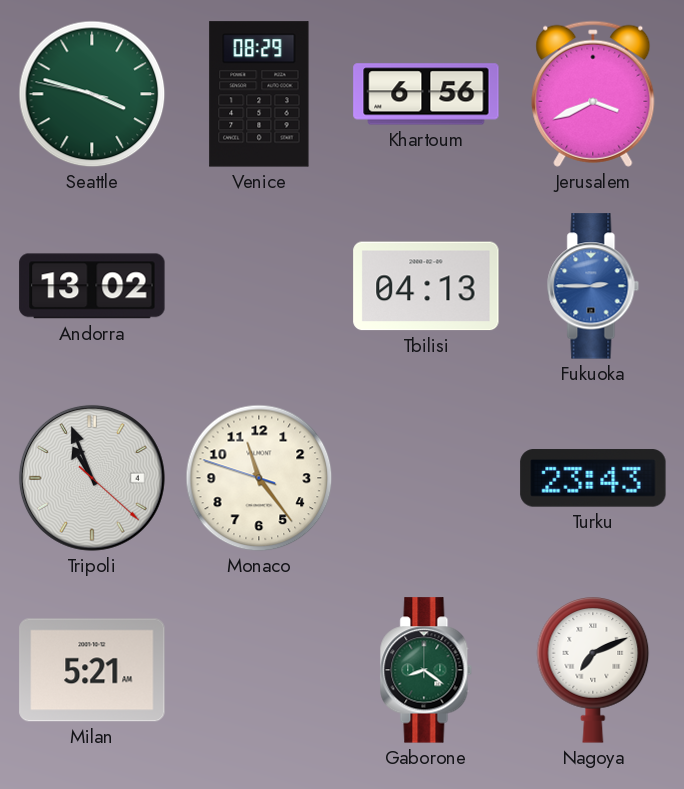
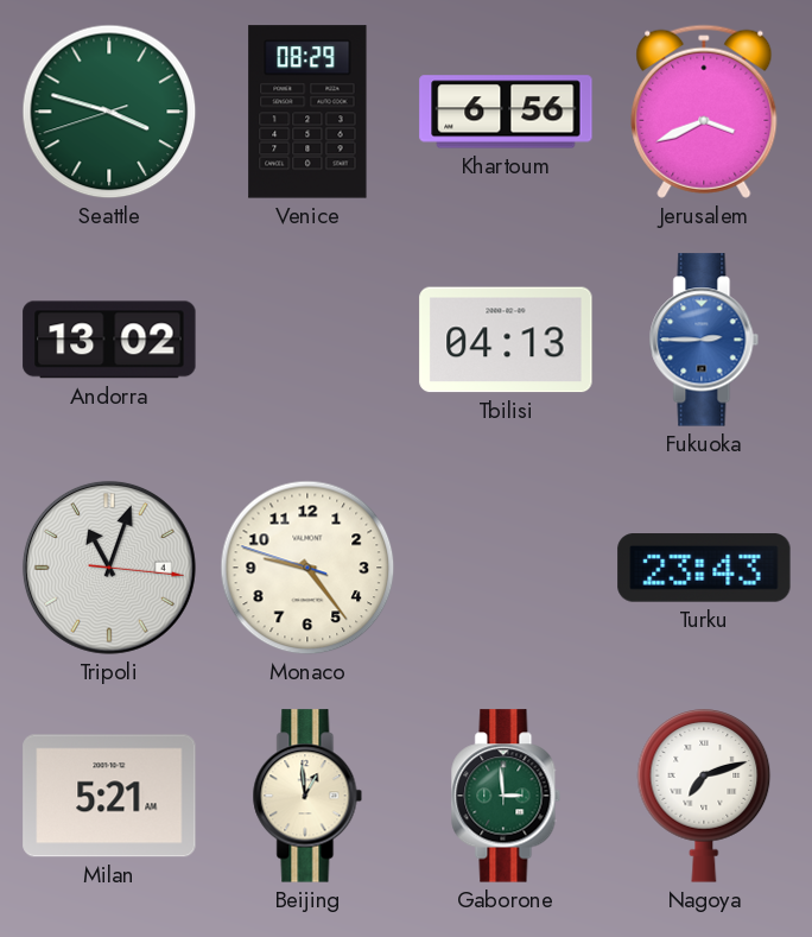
Seattle: 3:47:47 -> 3:47:42 (109, 112)
Tripoli: 10:56 -> 11:03 (109, 568)
Monaco: 11:23 -> 9:23 (307, 568)
Beijing: none -> 12:59 (307, 796)
Gaborone: 8:21 -> 2:59 (506, 796)
Nagoya: 7:11 -> 7:12 (704, 796)
